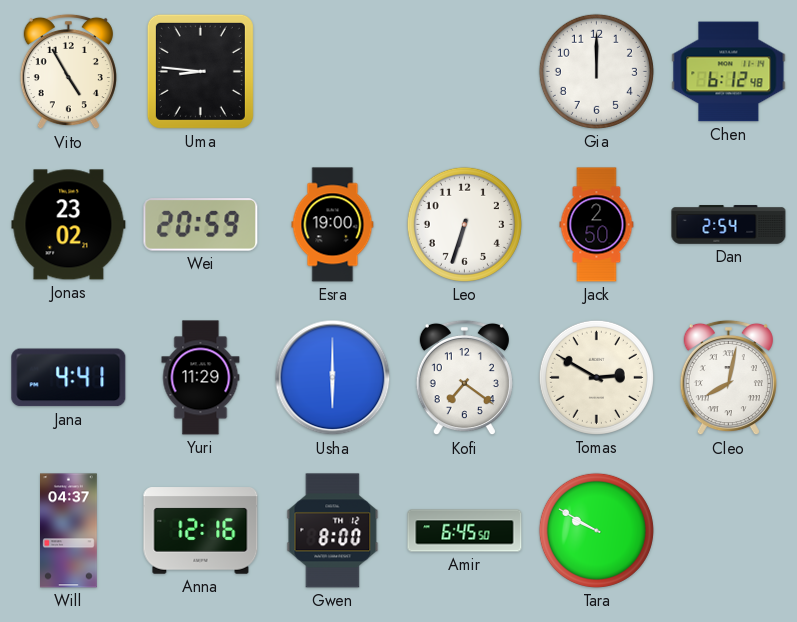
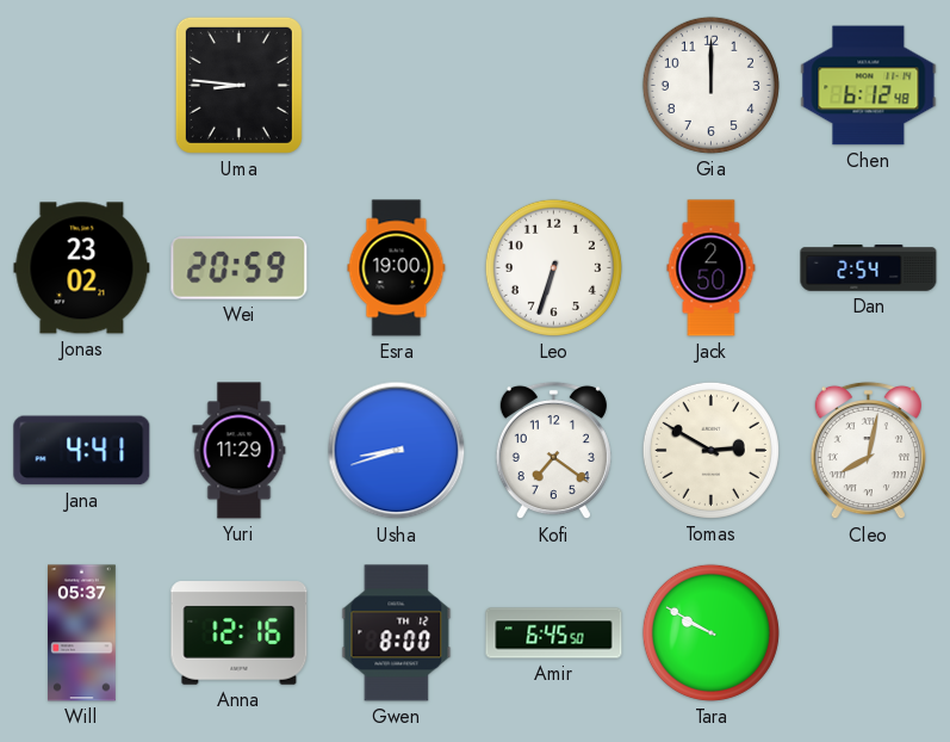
Vito: 4:55 -> none (68, 72)
Usha: 6:00 -> 8:42 (397, 451)
Will: 04:37 -> 05:37 (82, 633)
